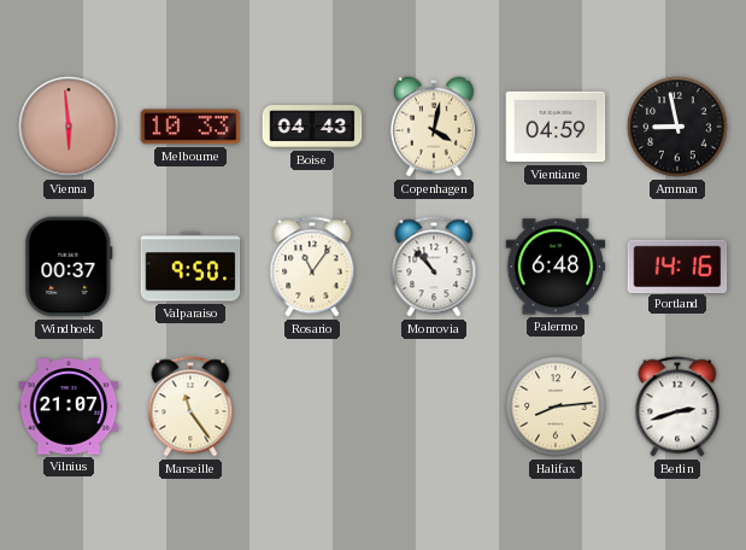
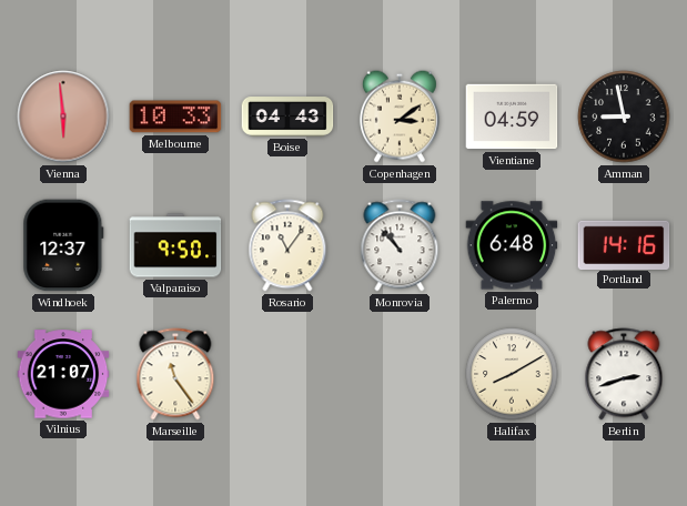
Copenhagen: 4:02 -> 3:09 (400, 117)
Windhoek: 00:37 -> 12:37 (63, 245)
Halifax: 8:14 -> 8:10 (512, 374)
